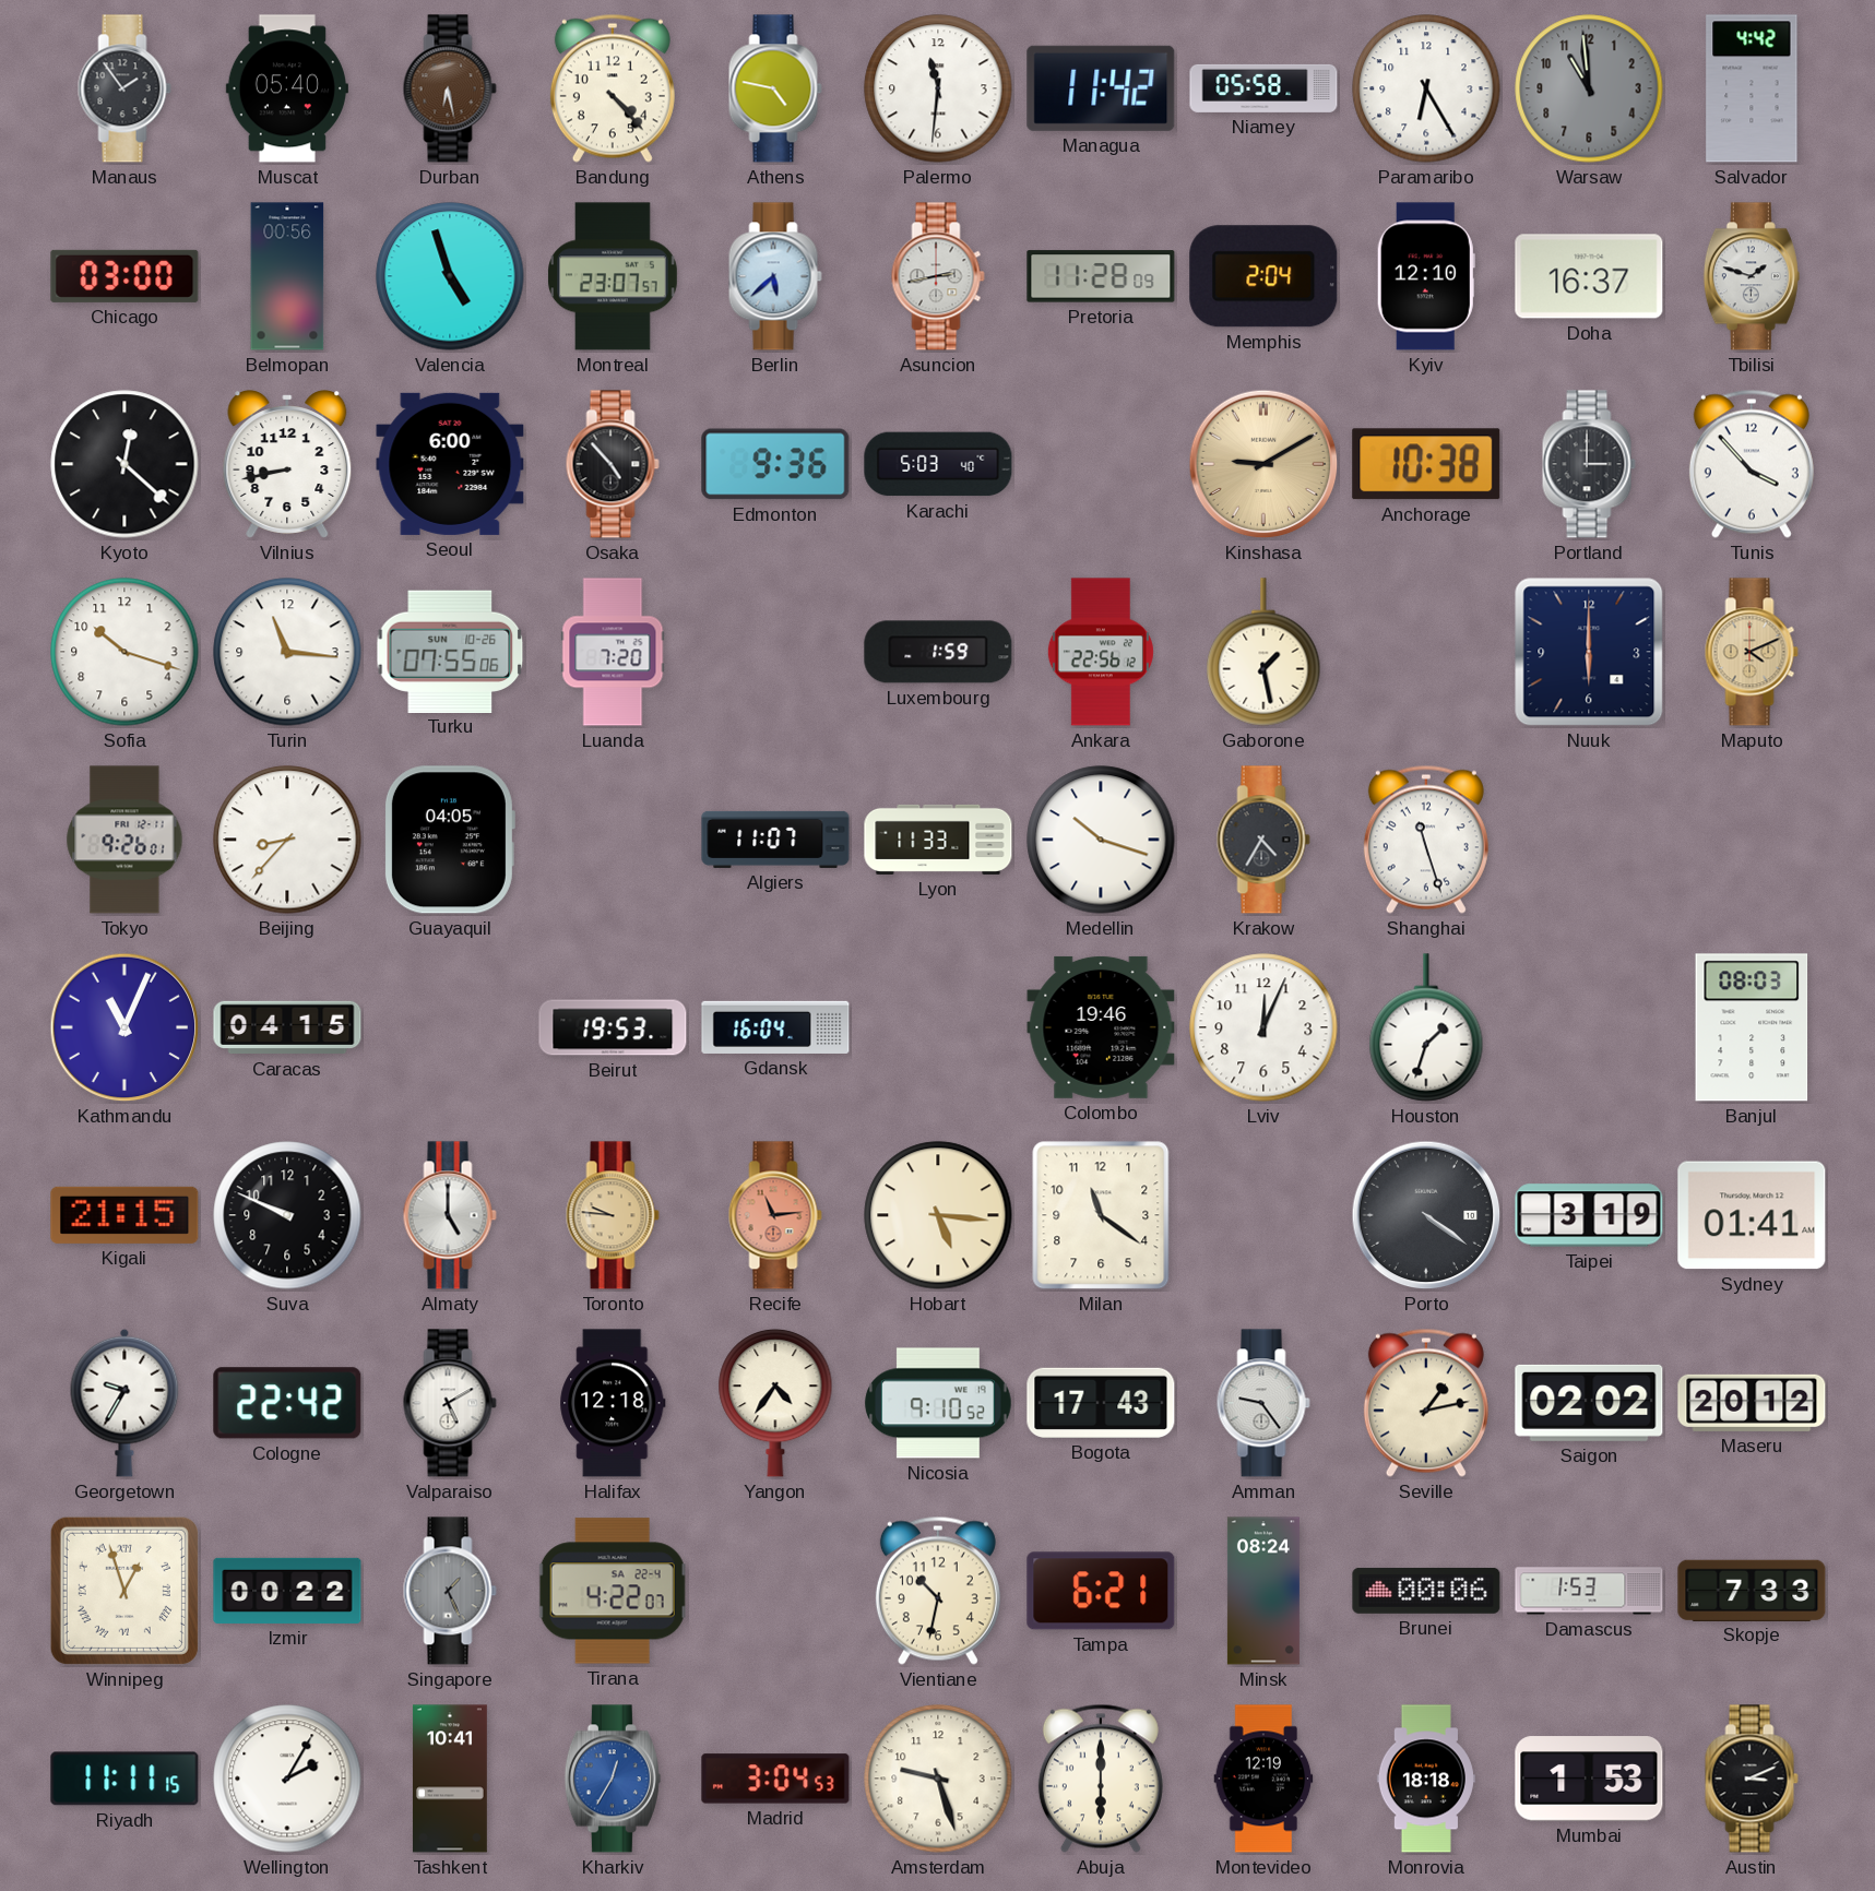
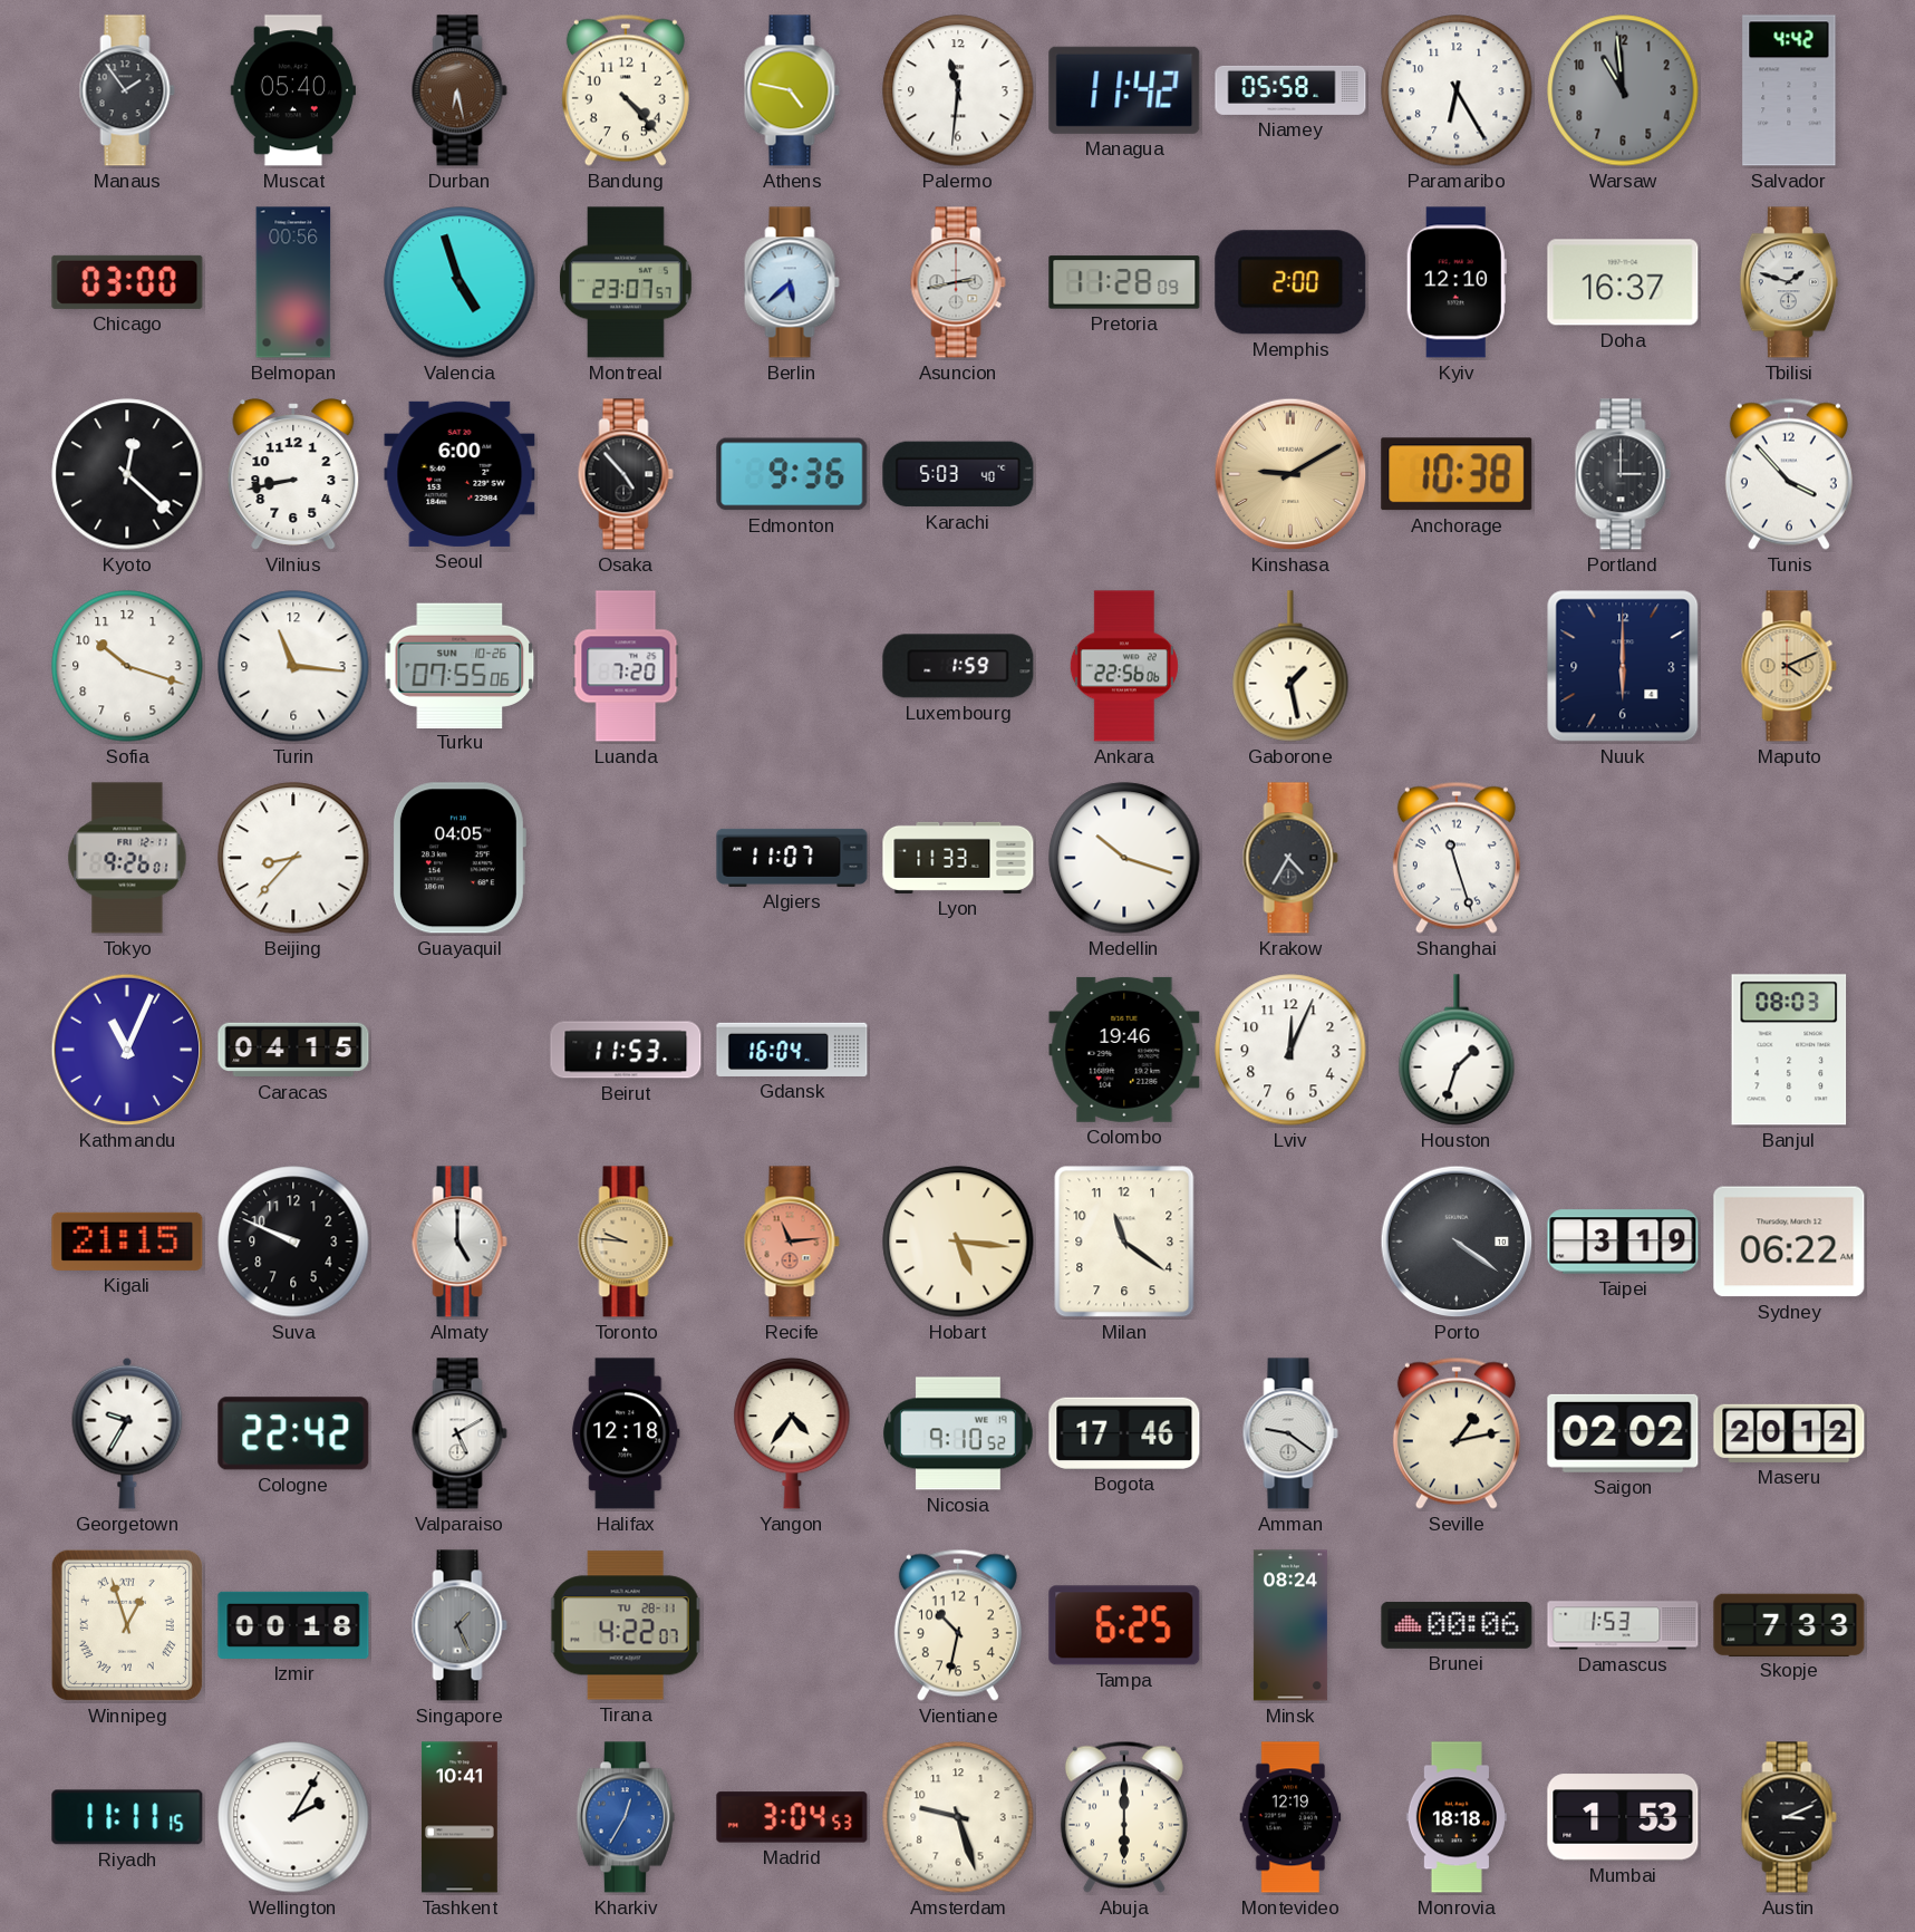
Memphis: 2:04 -> 2:00 (1290, 282)
Ankara: 22:56:12 -> 22:56:06 (1124, 666)
Beirut: 19:53 -> 11:53 (626, 1050)
Sydney: 01:41 -> 06:22 (1789, 1242)
Bogota: 17:43 -> 17:46 (1124, 1433)
Amman: 9:24 -> 9:21 (1290, 1433)
Izmir: 00:22 -> 00:18 (293, 1625)
Tirana date: SA 22-4 -> TU 28-11 (626, 1625)
Tampa: 6:21 -> 6:25 (1124, 1625)
